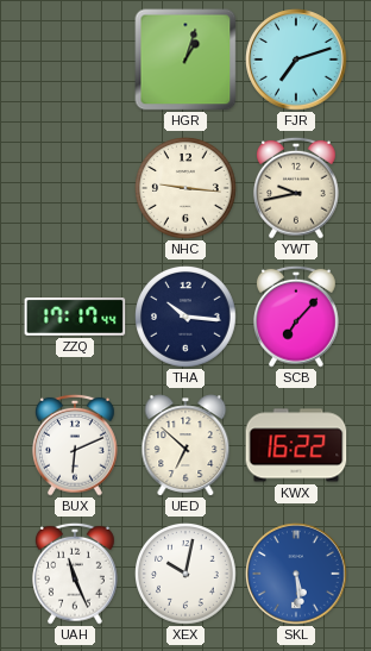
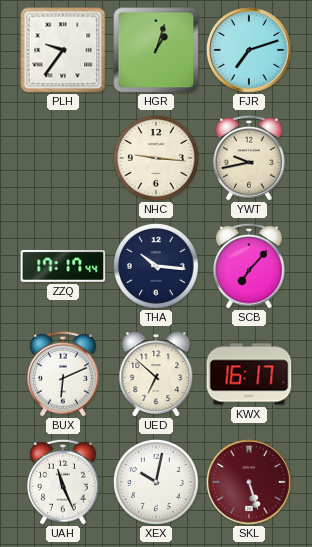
PLH: none -> 9:36 (63, 50)
KWX: 16:22 -> 16:17 (249, 374)
SKL: 5:29 -> 5:27 (249, 482)
SKL dial: blue -> burgundy (249, 482)
